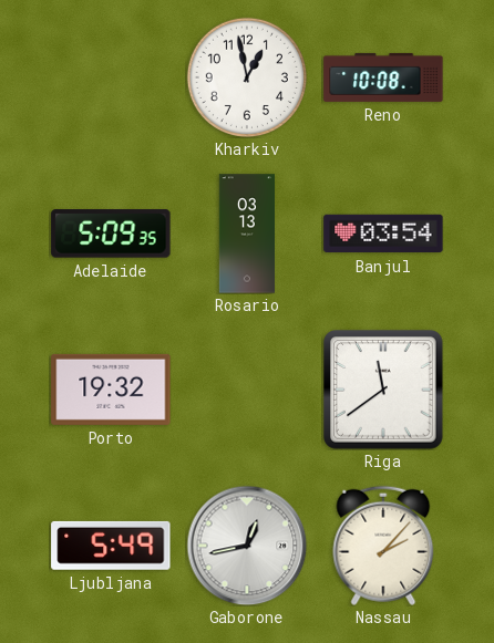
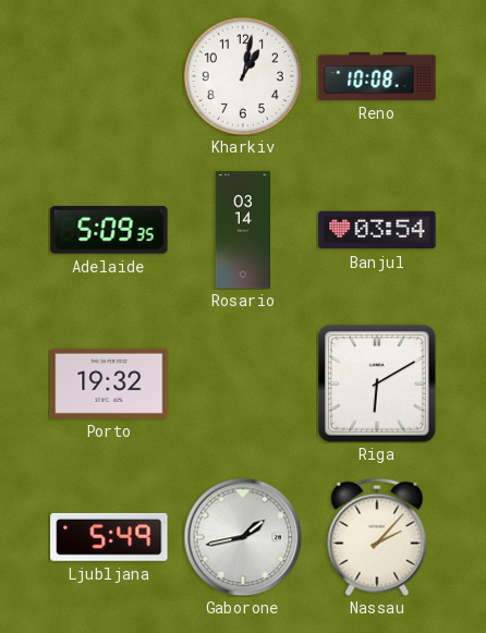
Kharkiv: 12:58 -> 1:02 (243, 76)
Rosario: 03:13 -> 03:14 (242, 230)
Riga: 11:39 -> 6:10 (377, 384)
Gaborone: 12:43 -> 1:43 (243, 537)
